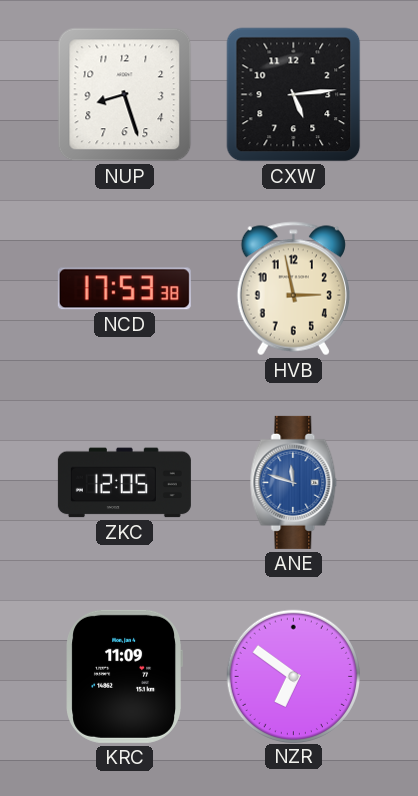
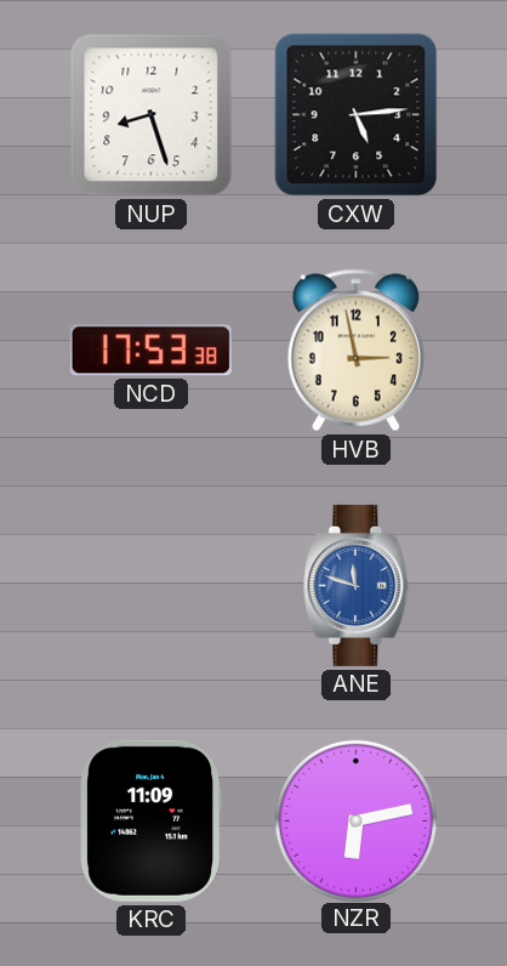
ZKC: 12:05 -> none (124, 483)
NZR: 6:51 -> 6:13 (355, 820)
